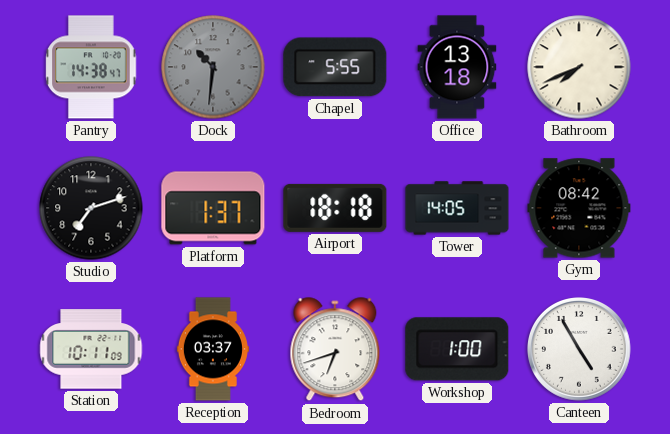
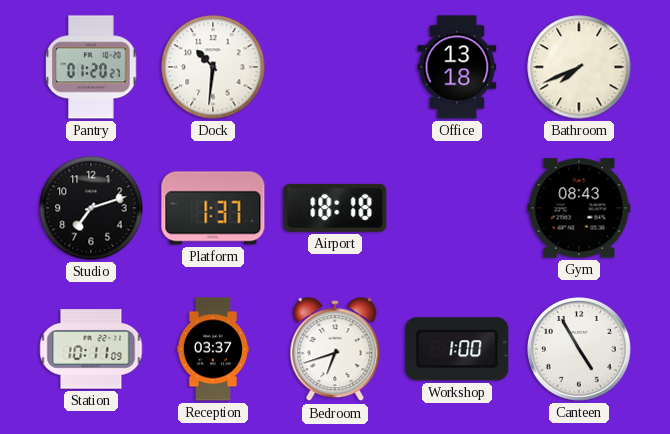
Pantry: 14:38 -> 01:20 (91, 67)
Dock dial: grey -> white (213, 67)
Chapel: 5:55 -> none (335, 67)
Tower: 14:05 -> none (457, 208)
Gym: 08:42 -> 08:43 (579, 208)
